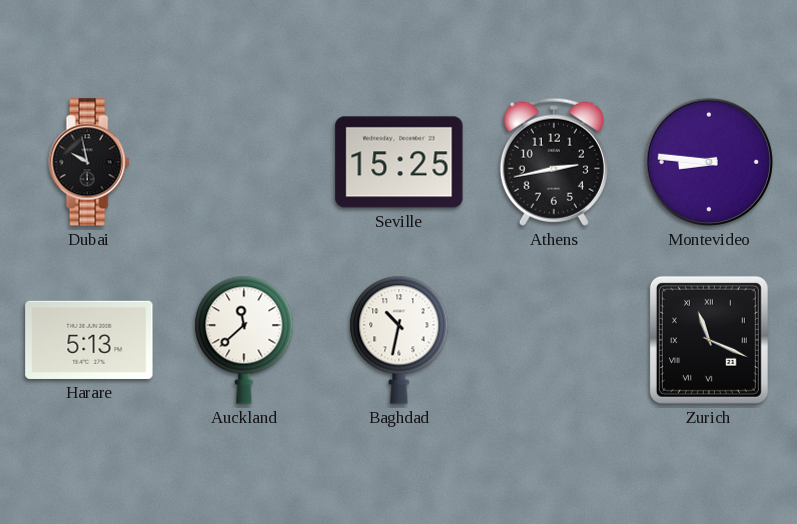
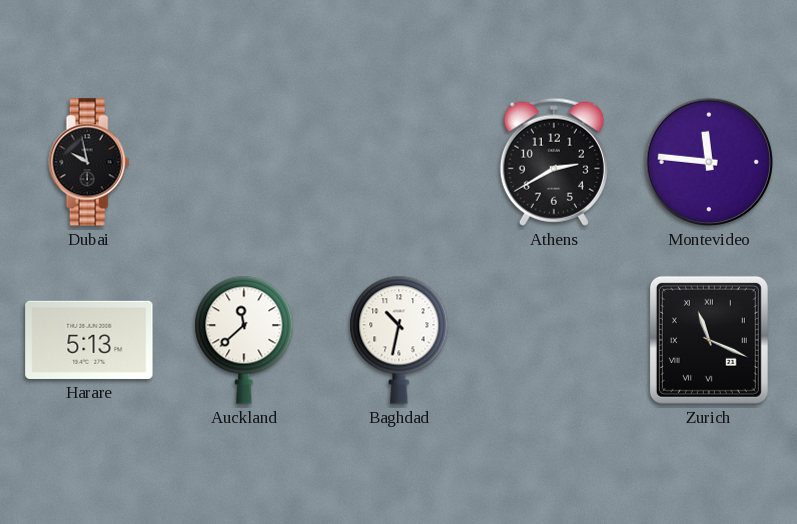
Seville: 15:25 -> none (399, 162)
Athens: 2:43 -> 2:40 (554, 162)
Montevideo: 8:46 -> 11:46 (709, 162)
